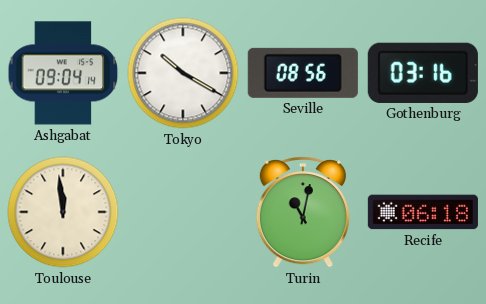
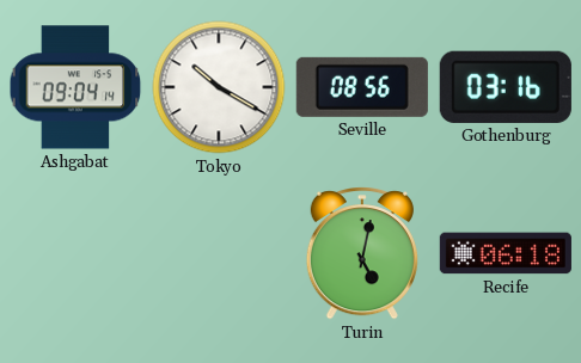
Toulouse: 11:59 -> none (63, 212)
Turin: 11:02 -> 5:02 (362, 253)
